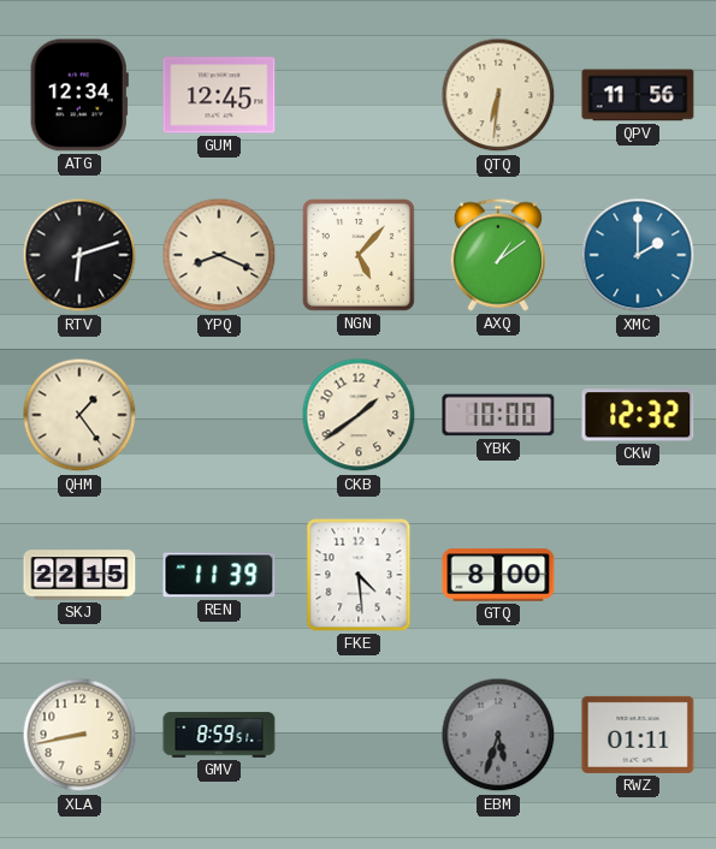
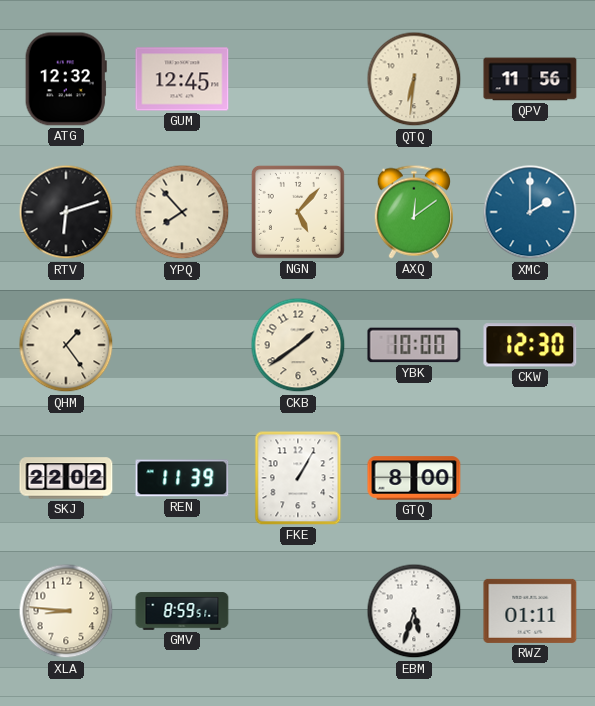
ATG: 12:34 -> 12:32 (66, 79)
YPQ: 8:19 -> 7:53 (182, 212)
AXQ: 1:09 -> 12:09 (414, 212)
CKW: 12:32 -> 12:30 (530, 345)
SKJ: 22:15 -> 22:02 (66, 478)
FKE: 4:29 -> 1:05 (298, 478)
XLA: 8:43 -> 8:46 (66, 611)
EBM dial: grey -> white (414, 611)
